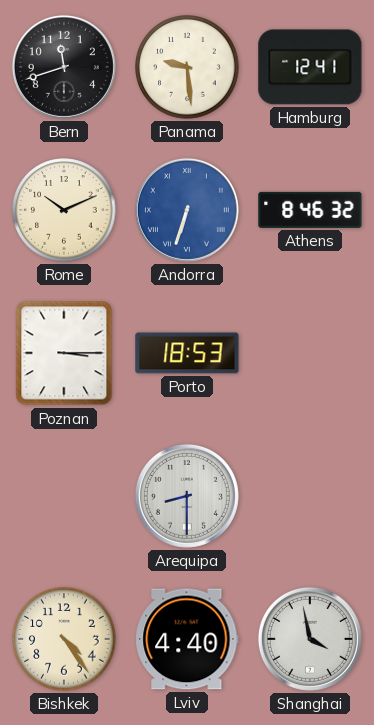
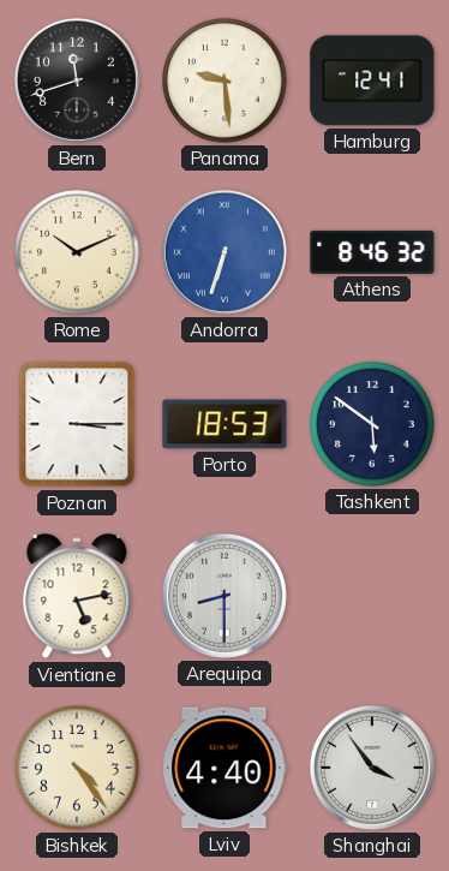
Tashkent: none -> 5:51 (372, 424)
Vientiane: none -> 5:13 (77, 597)
Shanghai: 3:58 -> 3:54 (372, 768)
